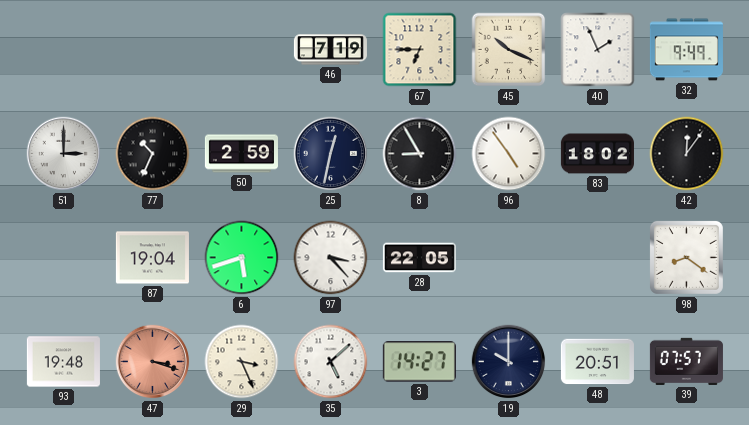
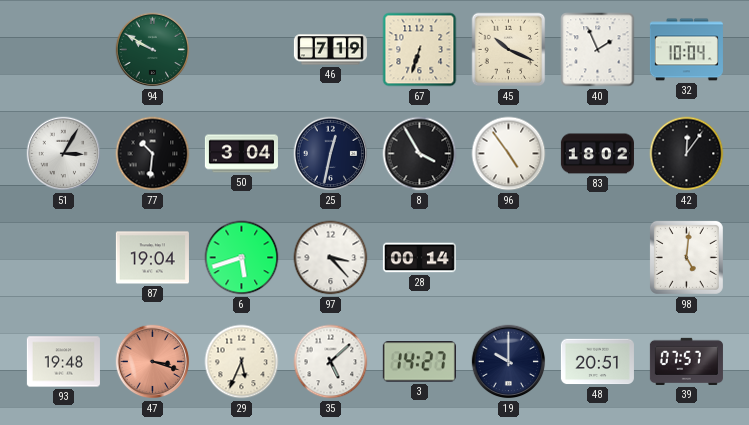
94: none -> 9:50 (153, 50)
67: 6:45 -> 6:33 (420, 50)
32: 9:49 -> 10:04 (686, 50)
51: 3:00 -> 3:05 (64, 154)
77: 10:34 -> 10:31 (153, 154)
50: 2:59 -> 3:04 (241, 154)
8: 8:55 -> 3:55 (420, 154)
28: 22:05 -> 00:14 (419, 258)
98: 8:21 -> 5:01 (686, 257)
29: 3:26 -> 5:34 (242, 362)
